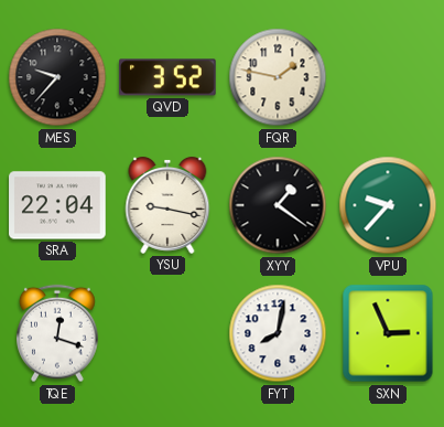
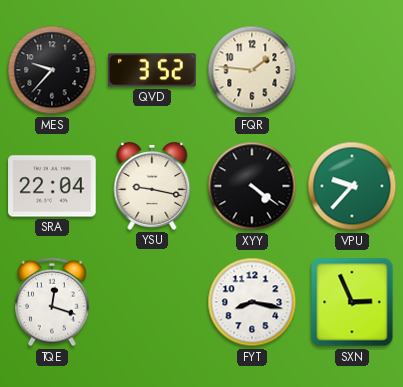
FQR: 1:47 -> 1:46 (252, 70)
XYY: 1:21 -> 4:21 (252, 186)
FYT: 8:02 -> 8:17 (252, 302)
